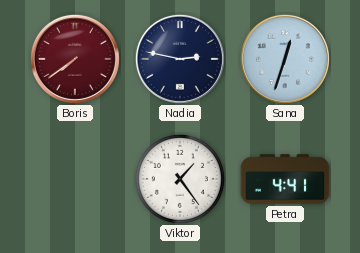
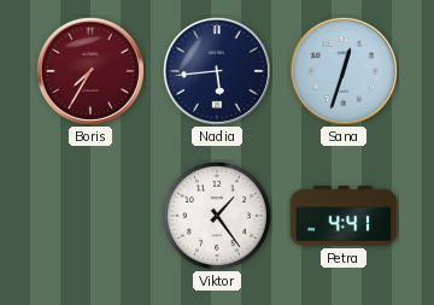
Boris: 7:39 -> 7:35 (90, 71)
Nadia: 2:47 -> 5:44 (217, 71)
